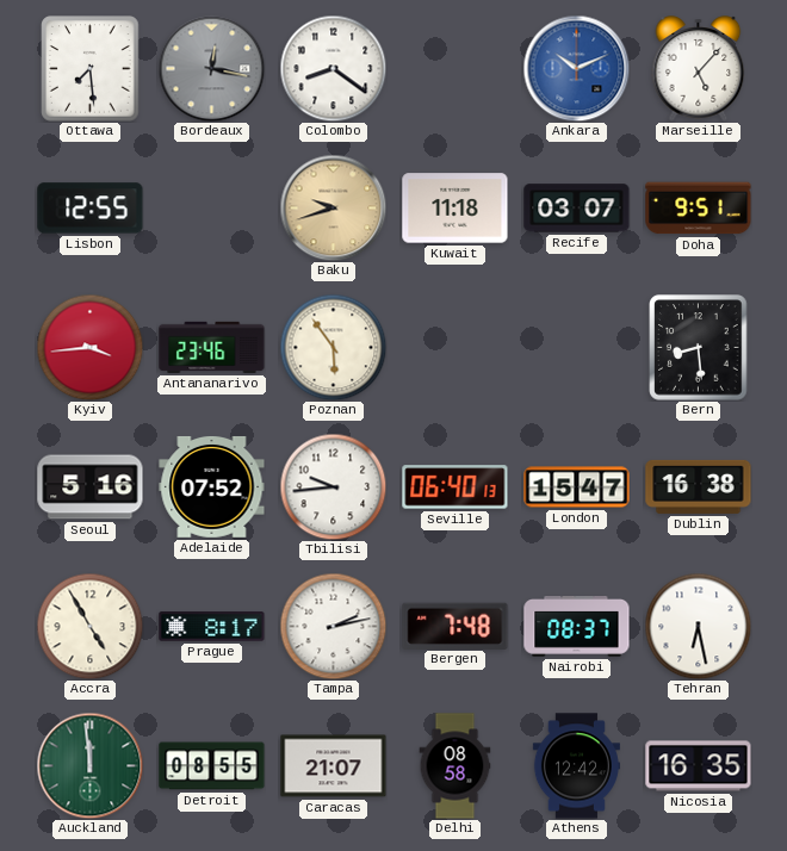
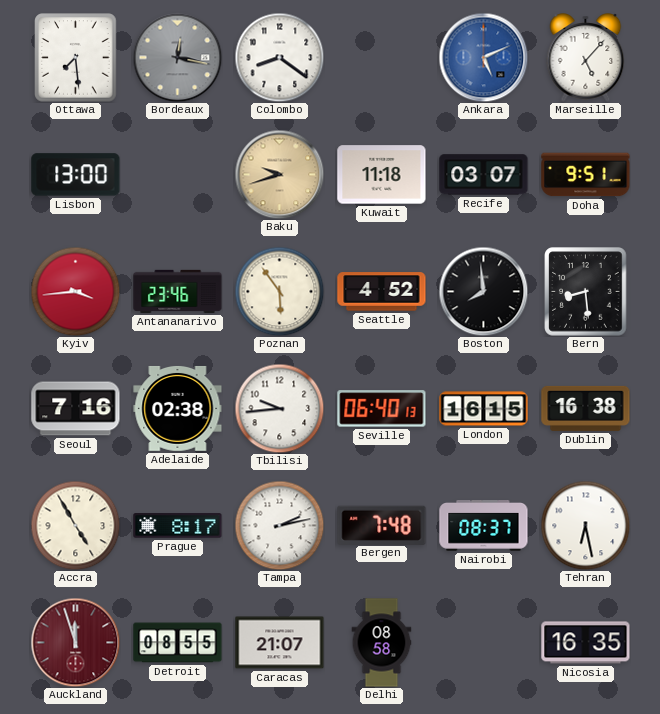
Ankara: 10:11 -> 5:11 (483, 57)
Lisbon: 12:55 -> 13:00 (76, 175)
Seattle: none -> 4:52 (382, 292)
Boston: none -> 7:59 (483, 291)
Seoul: 5:16 -> 7:16 (76, 409)
Adelaide: 07:52 -> 02:38 (178, 408)
London: 15:47 -> 16:15 (484, 409)
Auckland: 11:59 -> 11:57 (75, 642)
Auckland dial: green -> burgundy (75, 642)
Athens: 12:42 -> none (576, 766)
